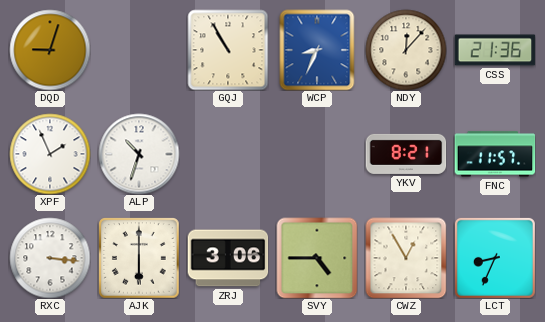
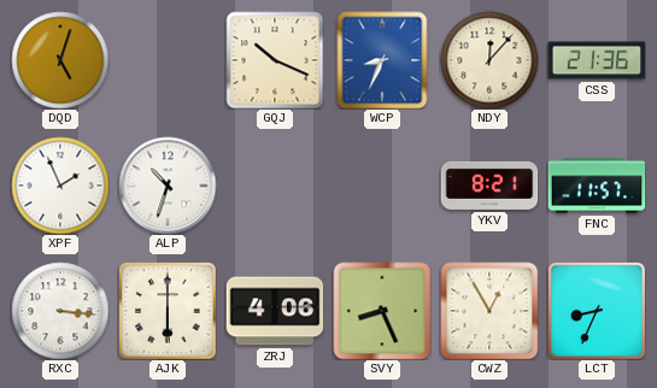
DQD: 9:03 -> 5:03 (60, 60)
GQJ: 10:55 -> 10:19 (275, 60)
ZRJ: 3:06 -> 4:06 (275, 311)
SVY: 4:45 -> 8:26 (382, 311)
